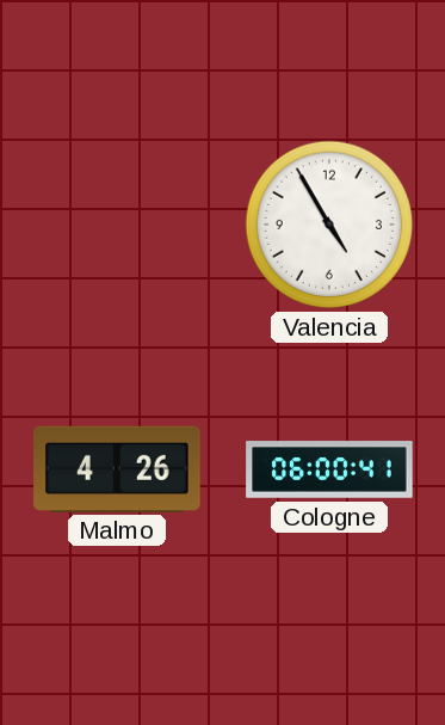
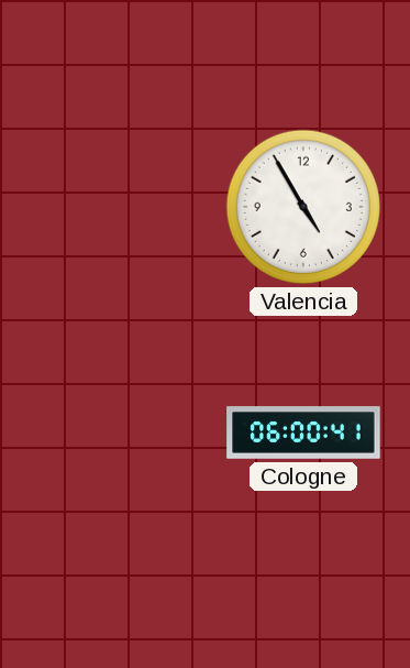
Malmo: 4:26 -> none (117, 468)
